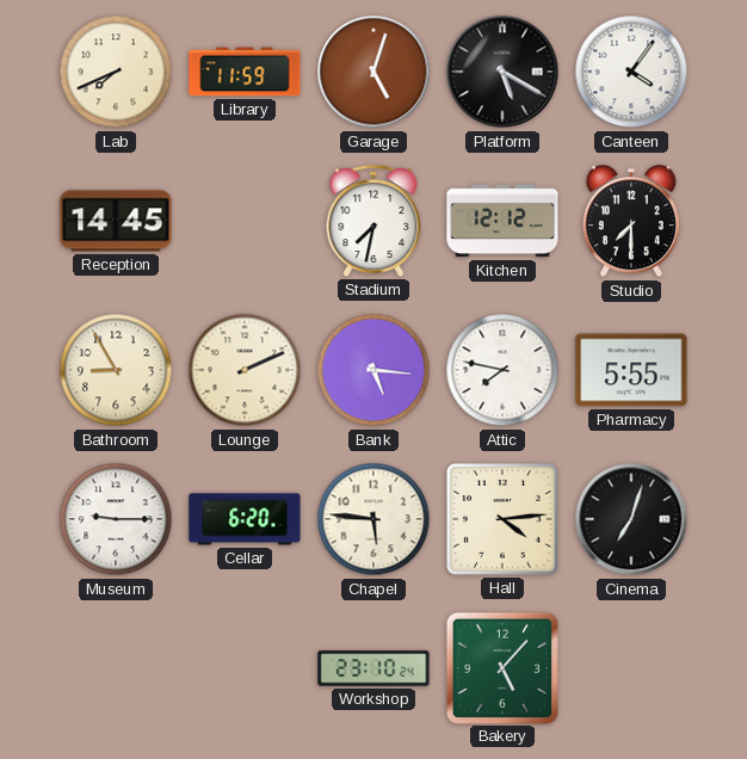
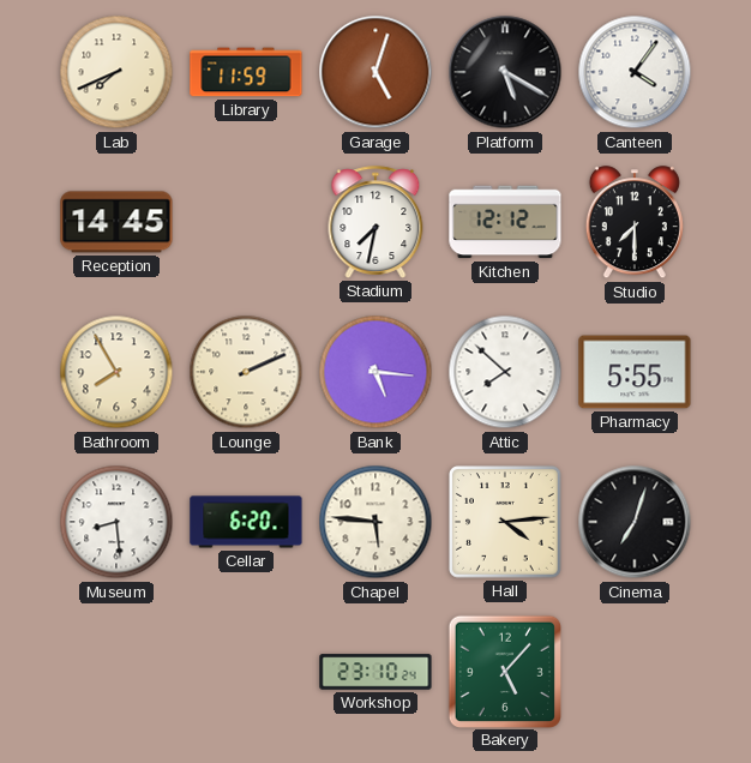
Bathroom: 8:55 -> 7:55 (116, 372)
Attic: 7:47 -> 7:52 (505, 372)
Museum: 9:15 -> 8:29 (116, 522)
